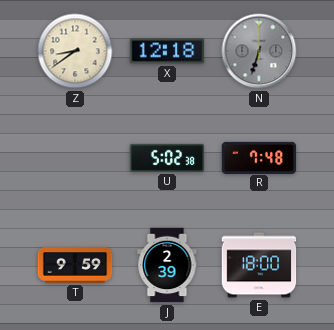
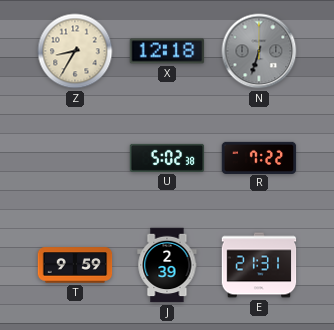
Z: 8:39 -> 8:35 (75, 51)
R: 7:48 -> 7:22 (259, 157)
E: 18:00 -> 21:31 (259, 265)
